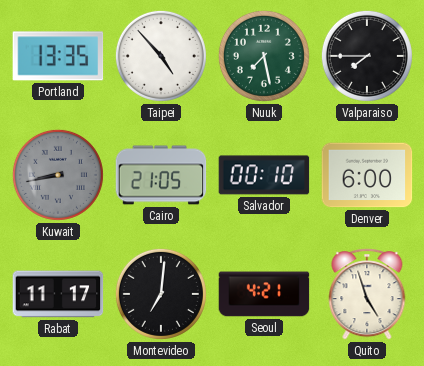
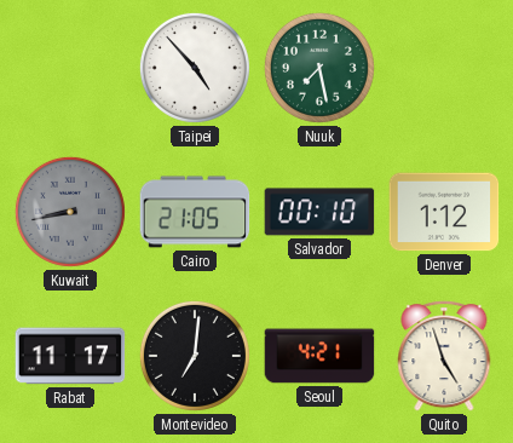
Portland: 13:35 -> none (58, 56)
Valparaiso: 7:45 -> none (367, 56)
Denver: 6:00 -> 1:12 (444, 212)
